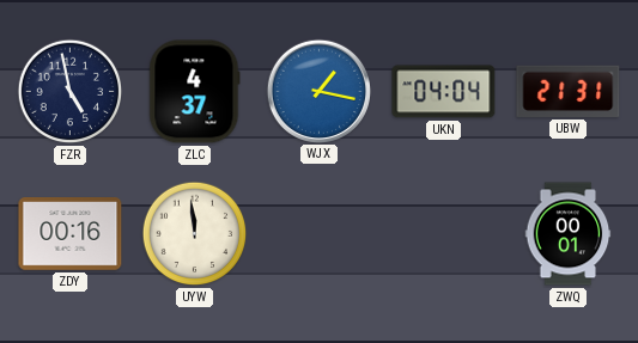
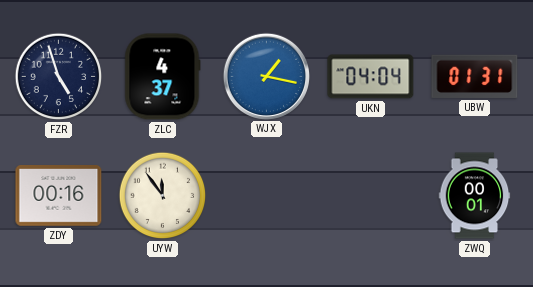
FZR: 4:58 -> 4:57 (59, 77)
UBW: 21:31 -> 01:31 (475, 76)
UYW: 11:59 -> 11:54 (163, 196)
